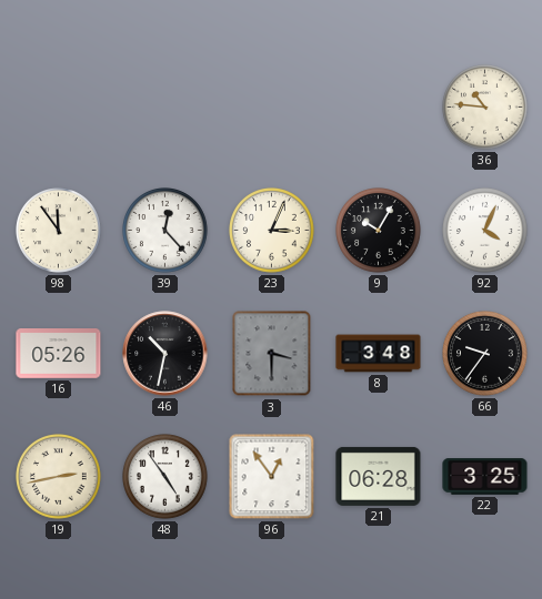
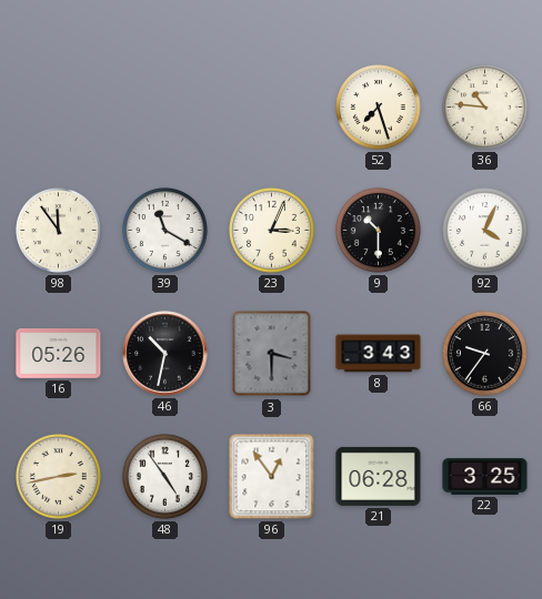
52: none -> 7:27 (379, 108)
39: 12:23 -> 11:20 (165, 231)
9: 10:05 -> 10:30 (379, 231)
8: 3:48 -> 3:43 (379, 354)
